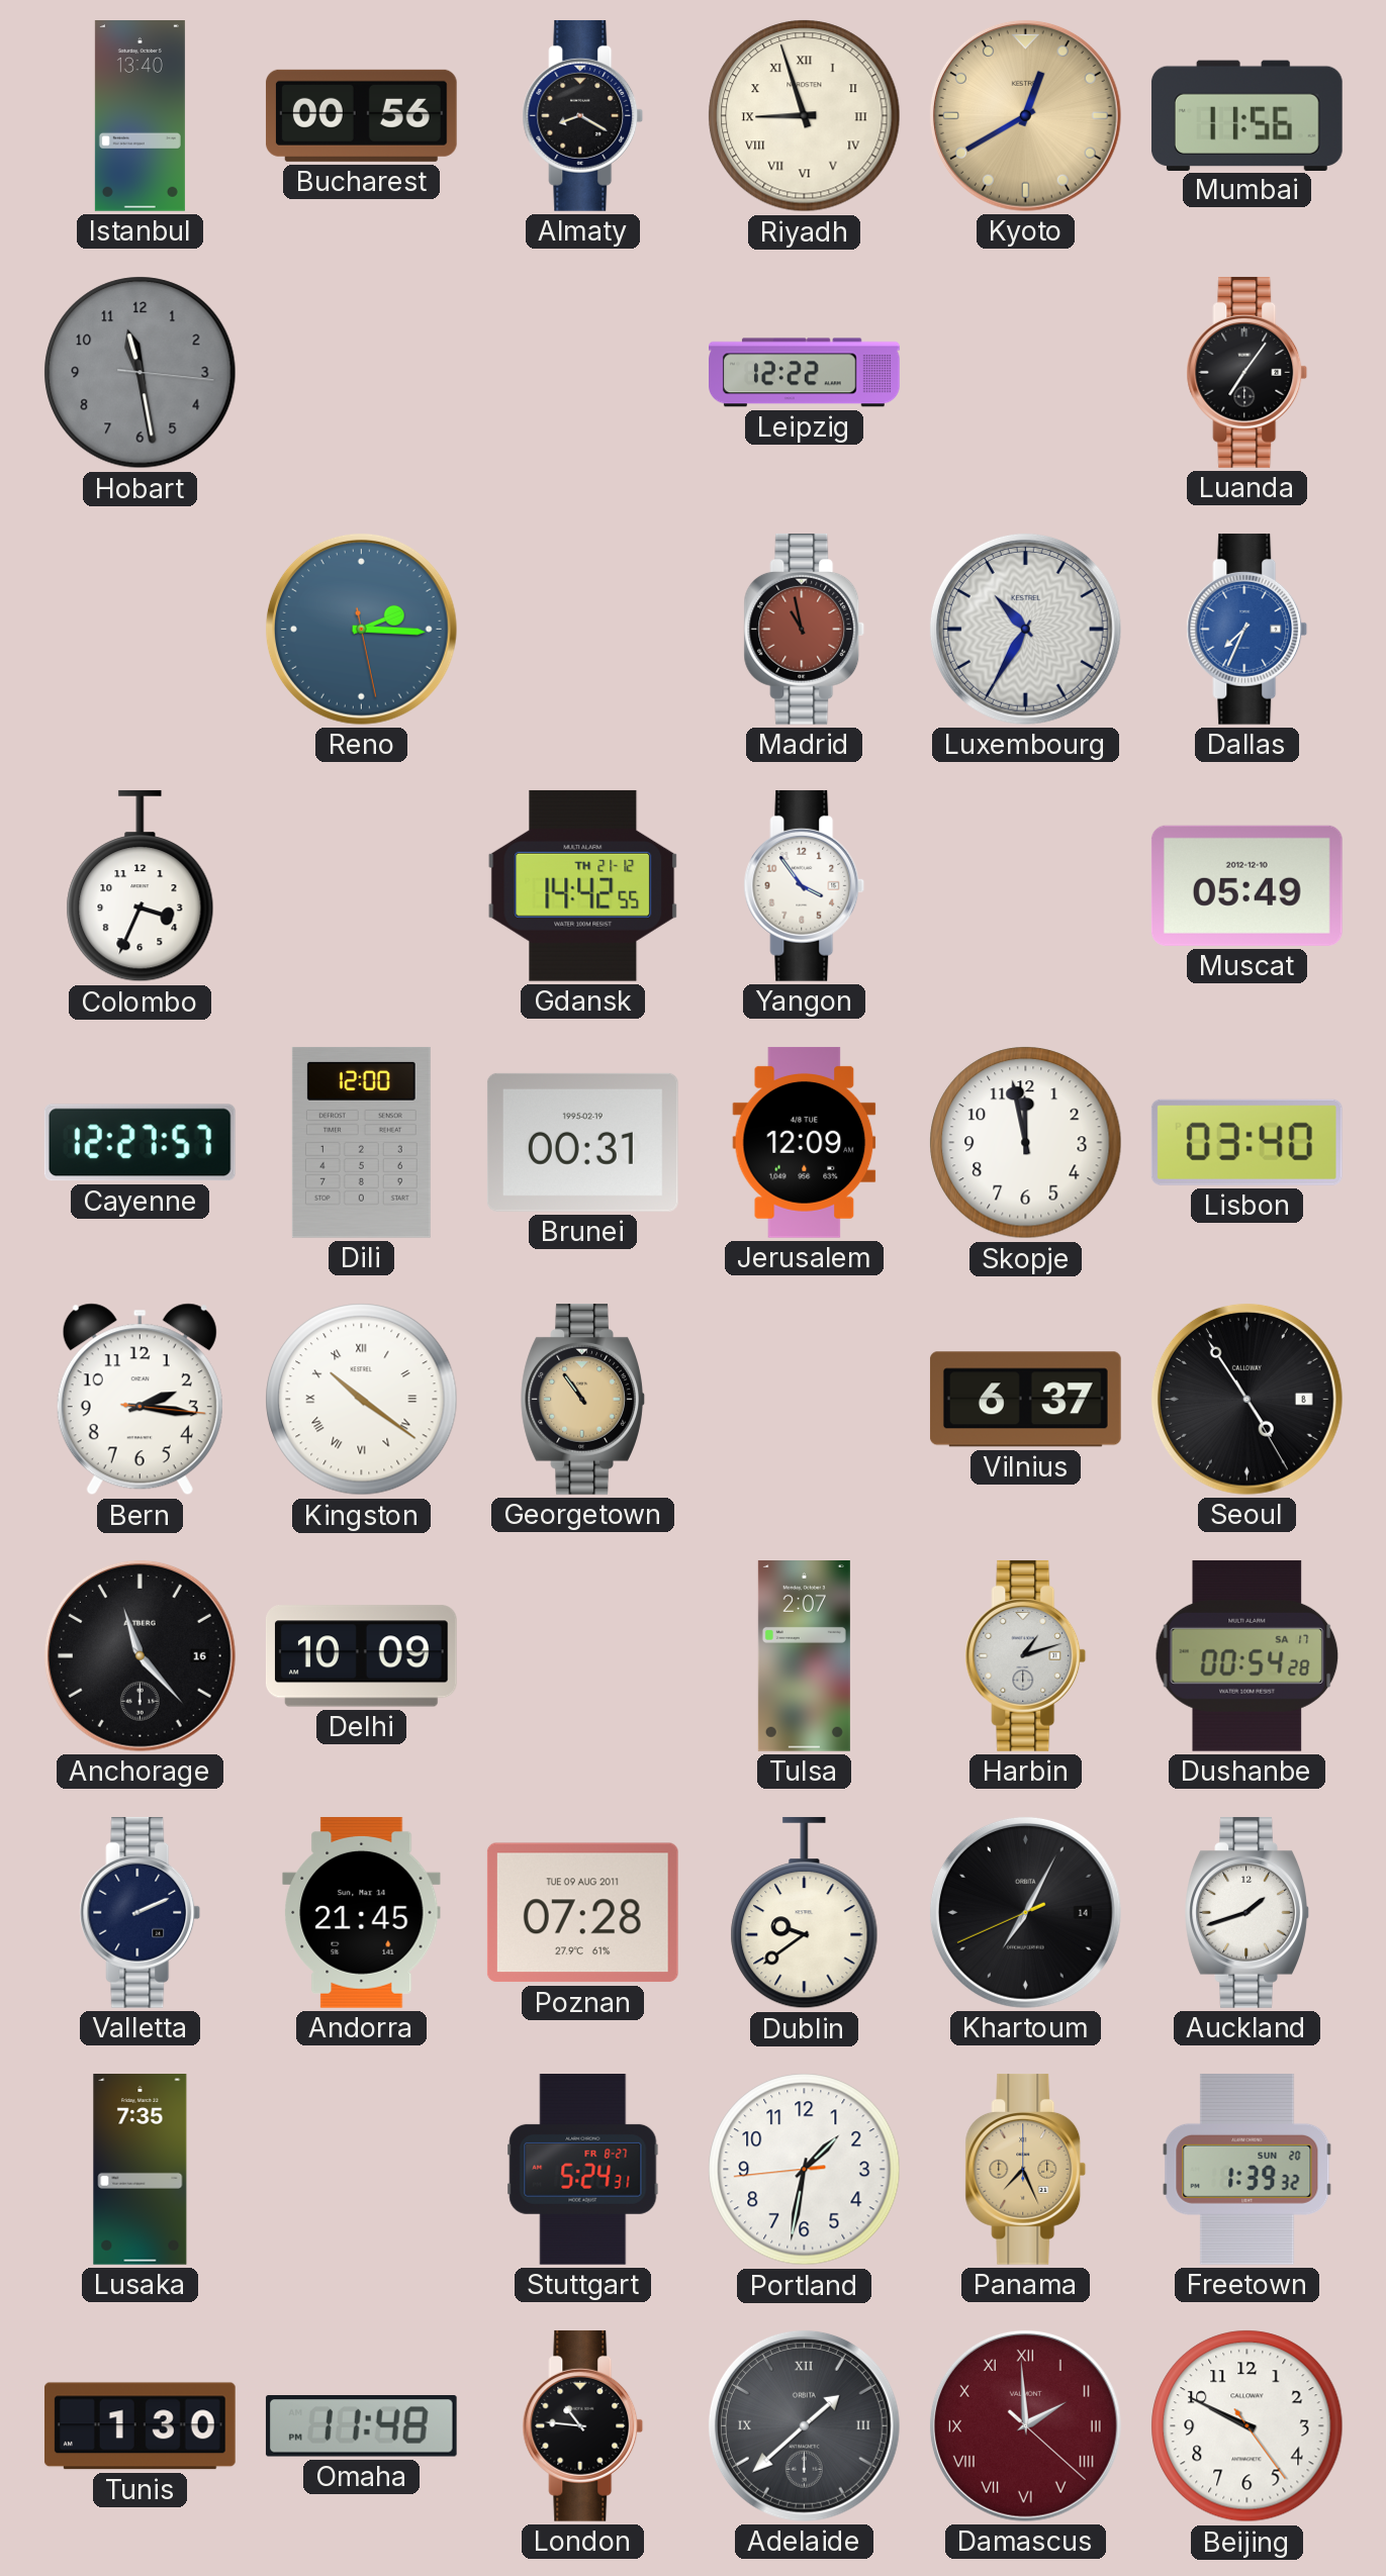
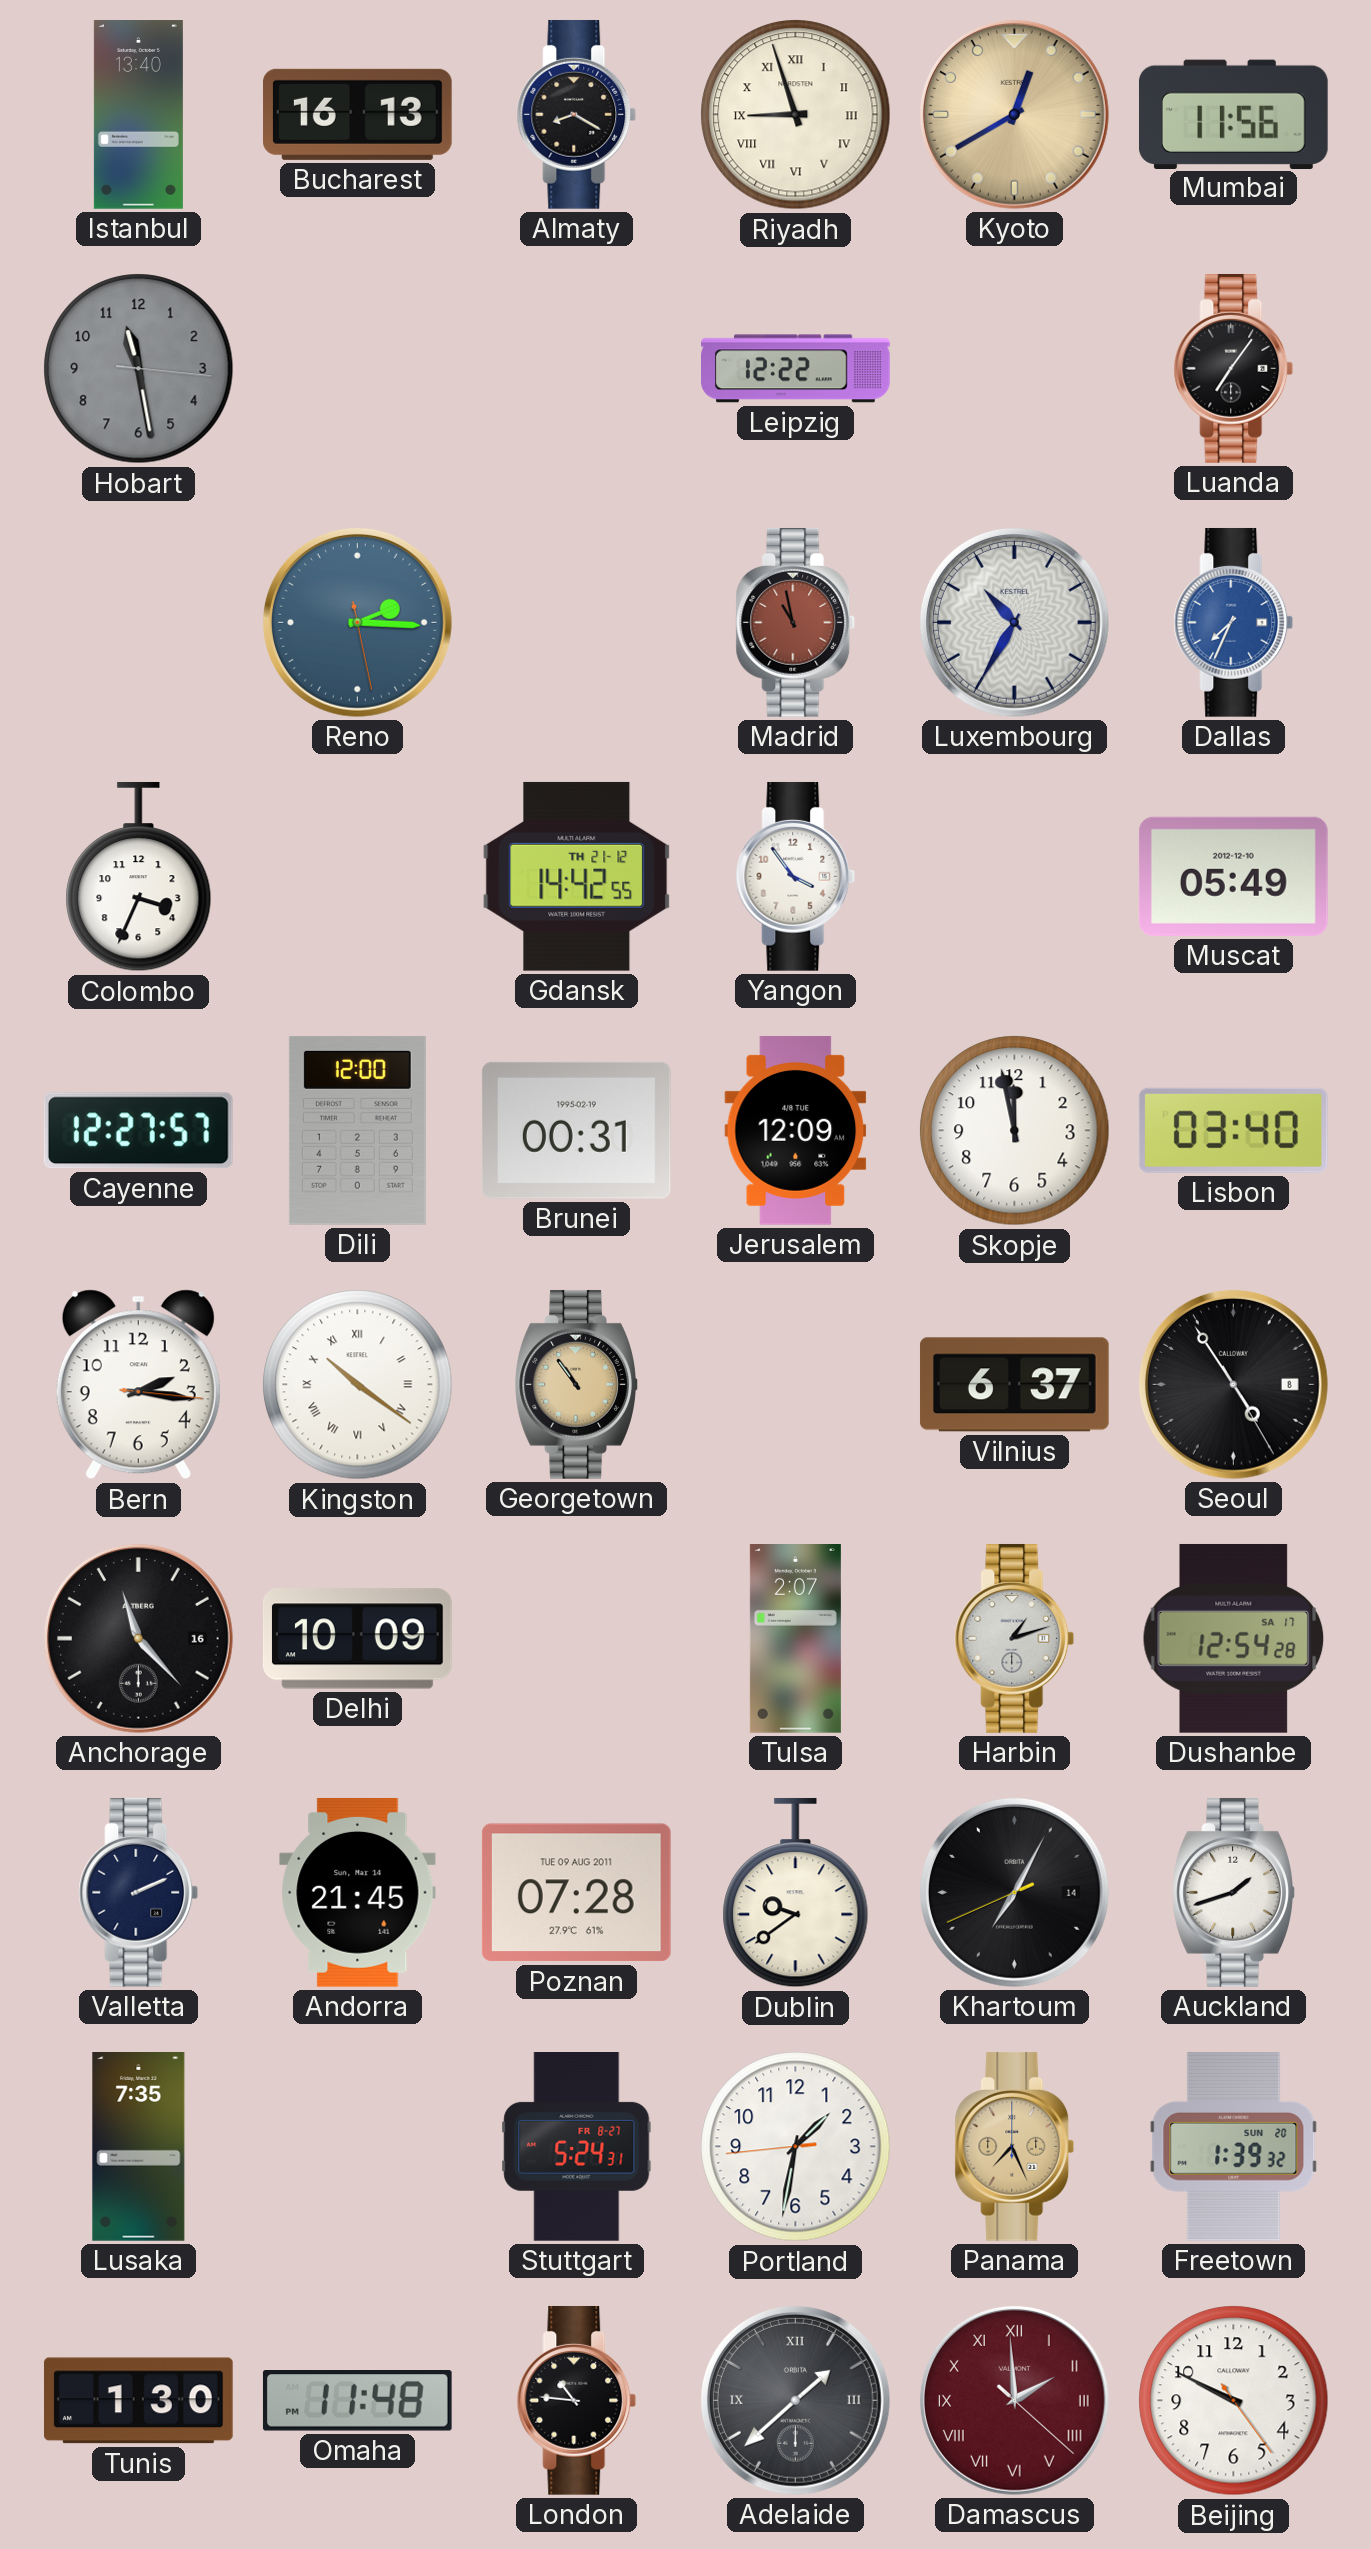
Bucharest: 00:56 -> 16:13 (357, 114)
Dushanbe: 00:54 -> 12:54 (1234, 1638)
